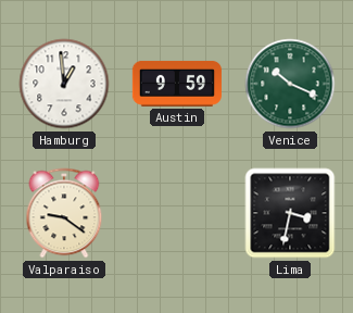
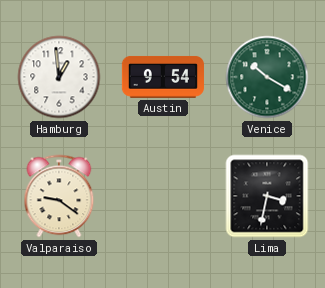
Austin: 9:59 -> 9:54 (163, 77)
Venice: 10:19 -> 10:20 (267, 77)
